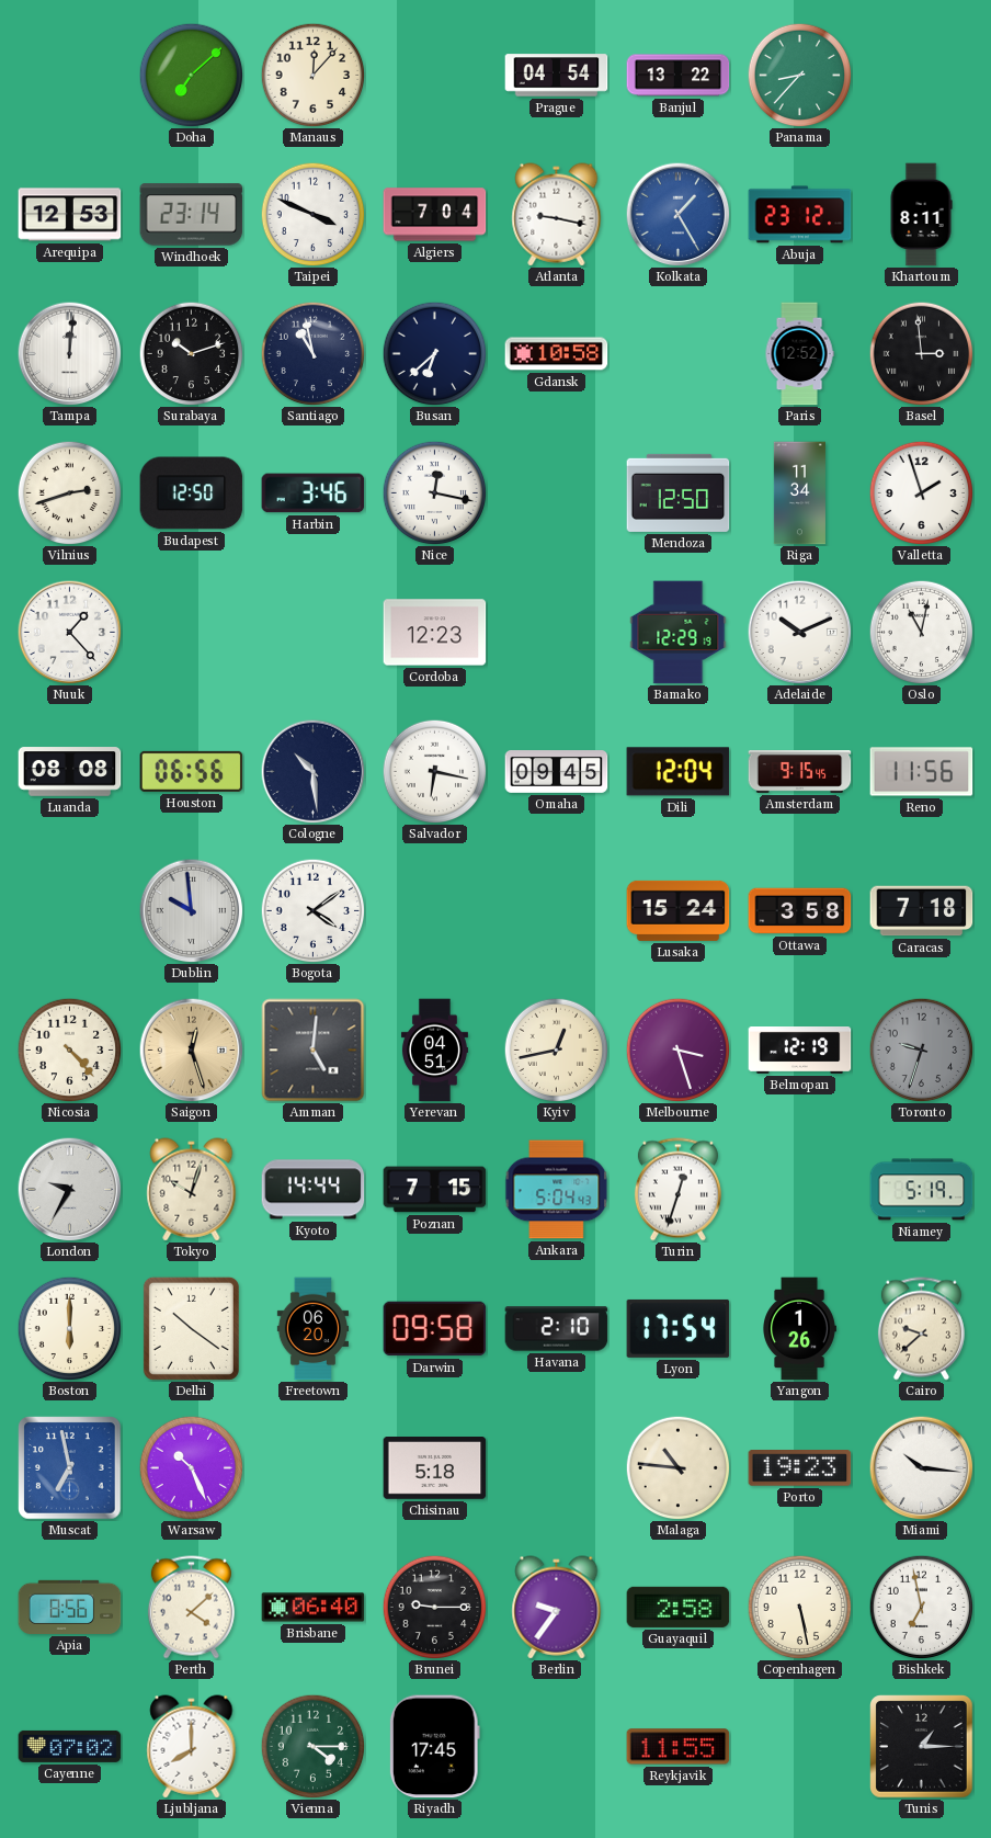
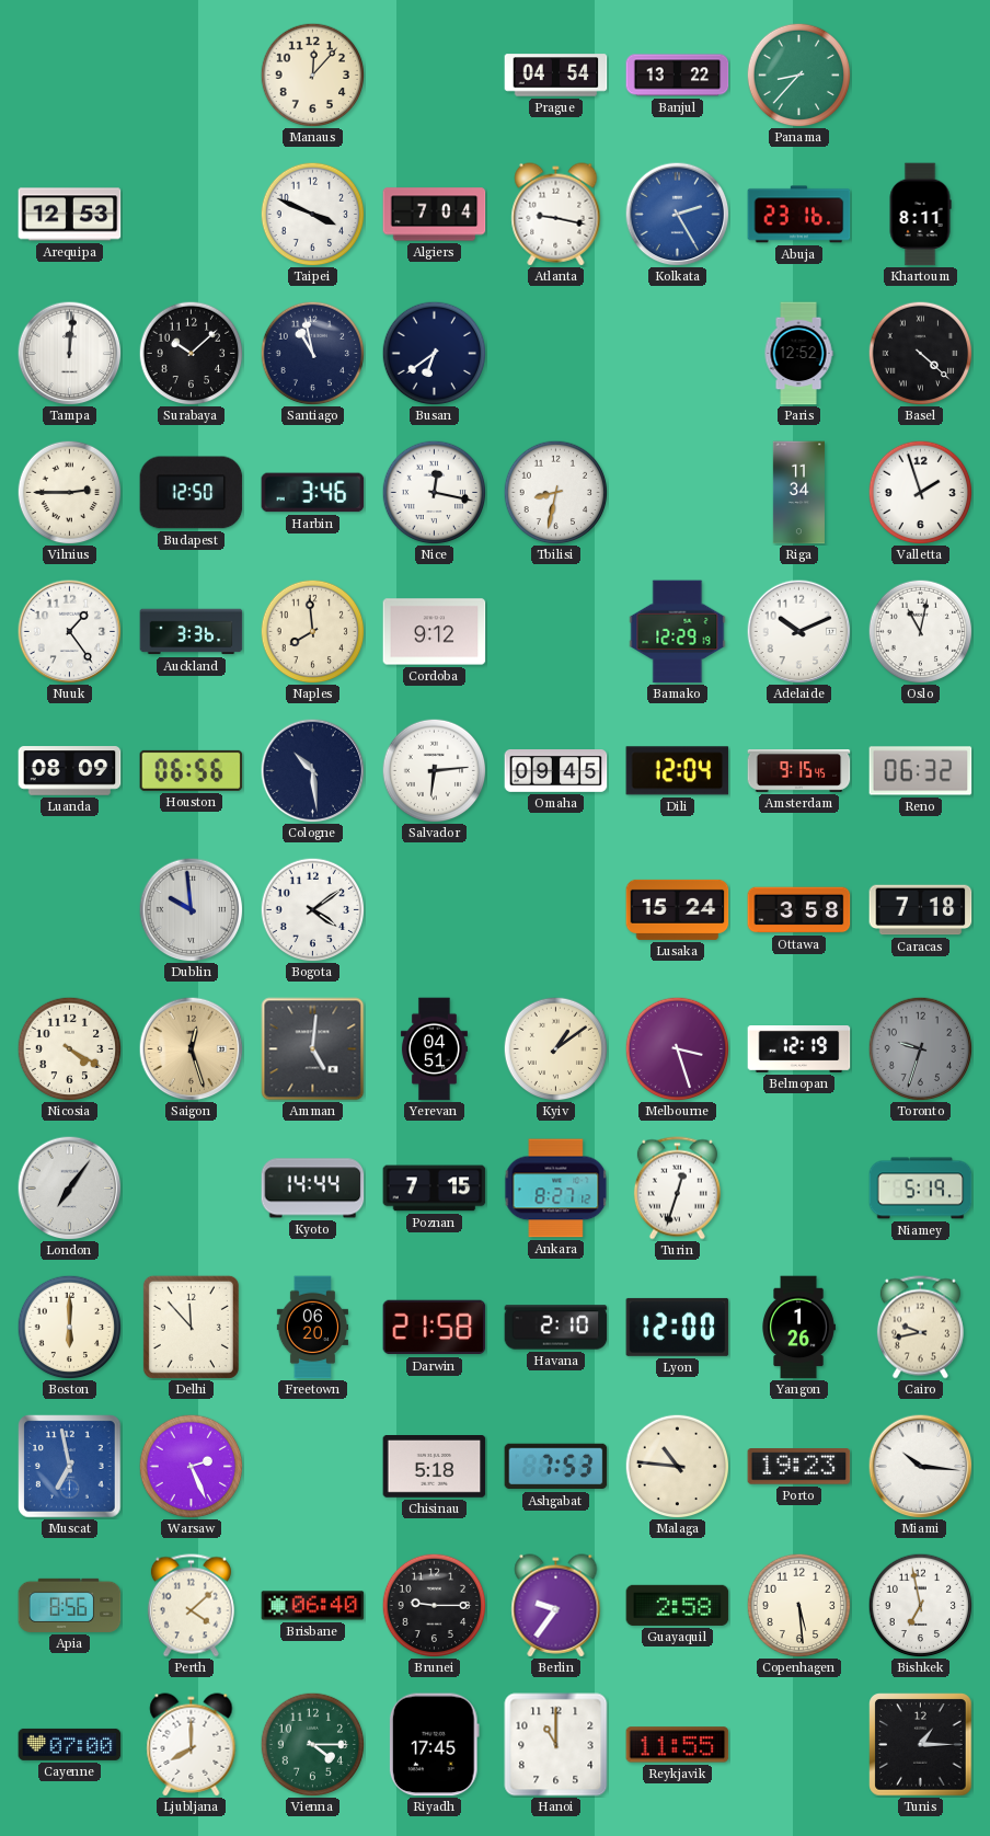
Doha: 7:08 -> none (191, 75)
Windhoek: 23:14 -> none (192, 215)
Kolkata: 1:25 -> 2:25 (677, 214)
Abuja: 23:12 -> 23:16 (799, 215)
Surabaya: 10:12 -> 10:08 (191, 353)
Busan: 6:38 -> 6:39 (434, 353)
Gdansk: 10:58 -> none (557, 354)
Basel: 2:59 -> 4:22 (920, 353)
Vilnius: 2:42 -> 2:45 (69, 492)
Tbilisi: none -> 8:32 (555, 492)
Mendoza: 12:50 -> none (679, 492)
Nuuk: 1:23 -> 1:24 (69, 631)
Auckland: none -> 3:36 (192, 632)
Naples: none -> 7:59 (312, 631)
Cordoba: 12:23 -> 9:12 (435, 632)
Luanda: 08:08 -> 08:09 (70, 771)
Salvador: 6:17 -> 6:14 (434, 770)
Reno: 11:56 -> 06:32 (921, 771)
Nicosia: 4:23 -> 4:20 (69, 1048)
Kyiv: 12:43 -> 1:09 (555, 1048)
London: 9:35 -> 7:06 (69, 1187)
Tokyo: 10:03 -> none (192, 1190)
Ankara: 5:04 -> 8:27 (556, 1189)
Delhi: 10:21 -> 11:53 (191, 1327)
Darwin: 09:58 -> 21:58 (435, 1328)
Lyon: 17:54 -> 12:00 (678, 1327)
Cairo: 9:38 -> 9:43 (920, 1328)
Warsaw: 10:26 -> 2:26 (191, 1466)
Ashgabat: none -> 7:53 (556, 1467)
Copenhagen: 5:28 -> 5:29 (798, 1605)
Cayenne: 07:02 -> 07:00 (70, 1744)
Hanoi: none -> 11:00 (556, 1745)
